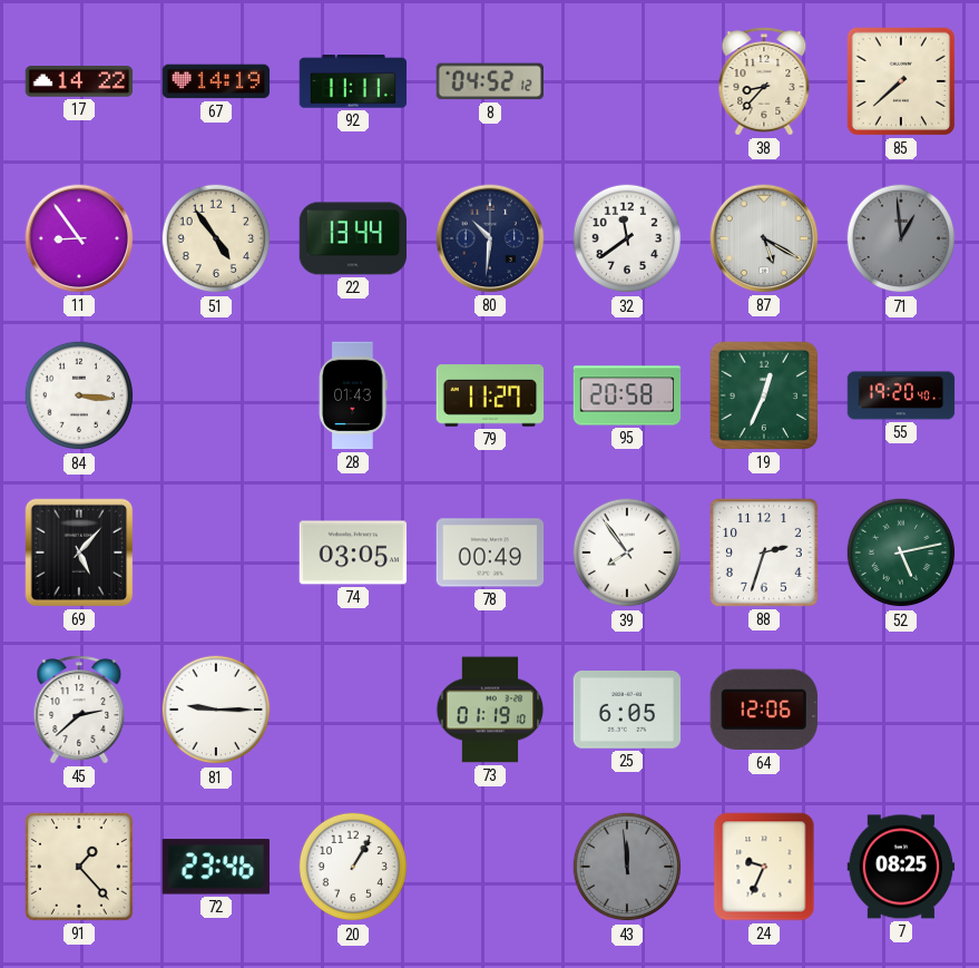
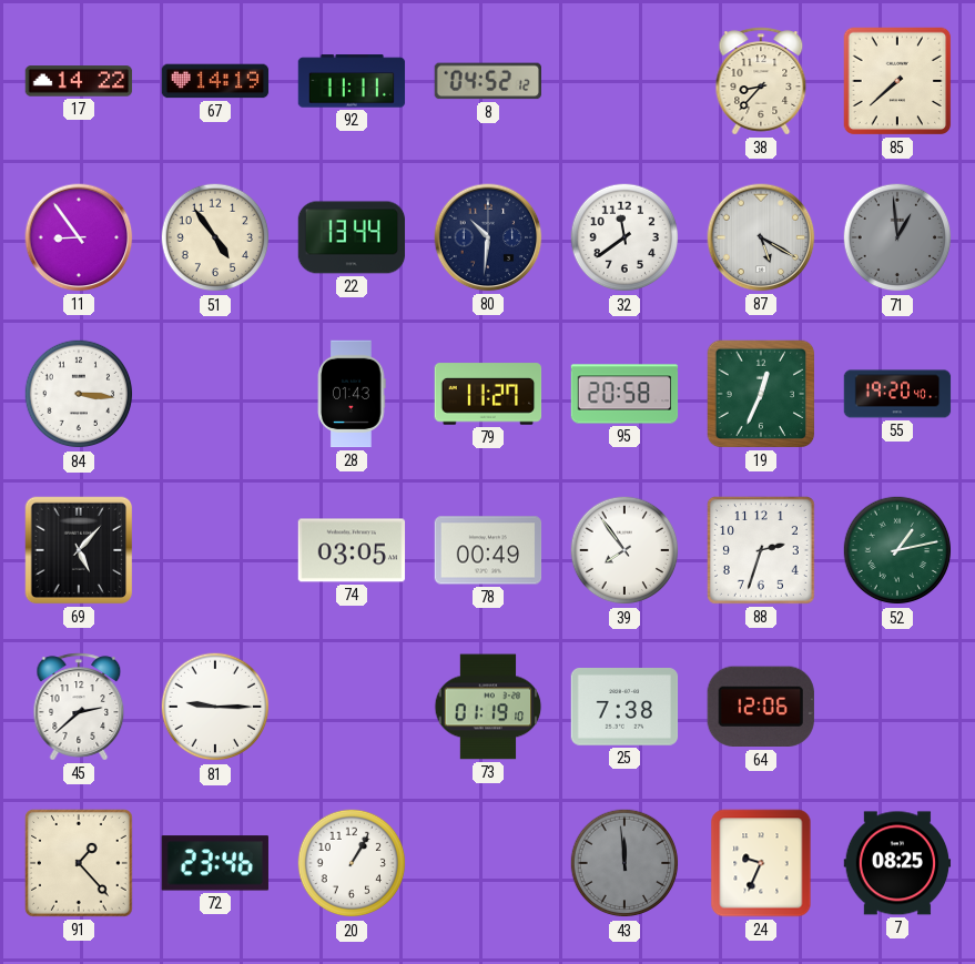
52: 5:13 -> 1:13 (897, 550)
25: 6:05 -> 7:38 (624, 708)
